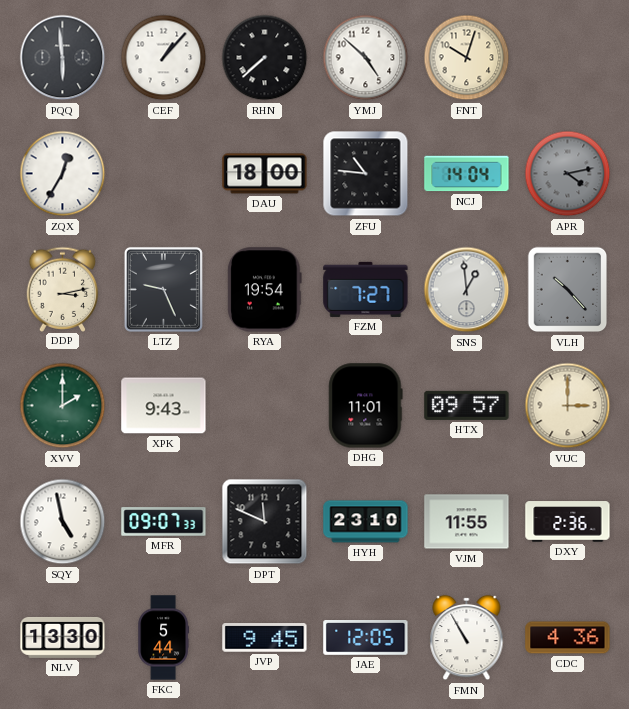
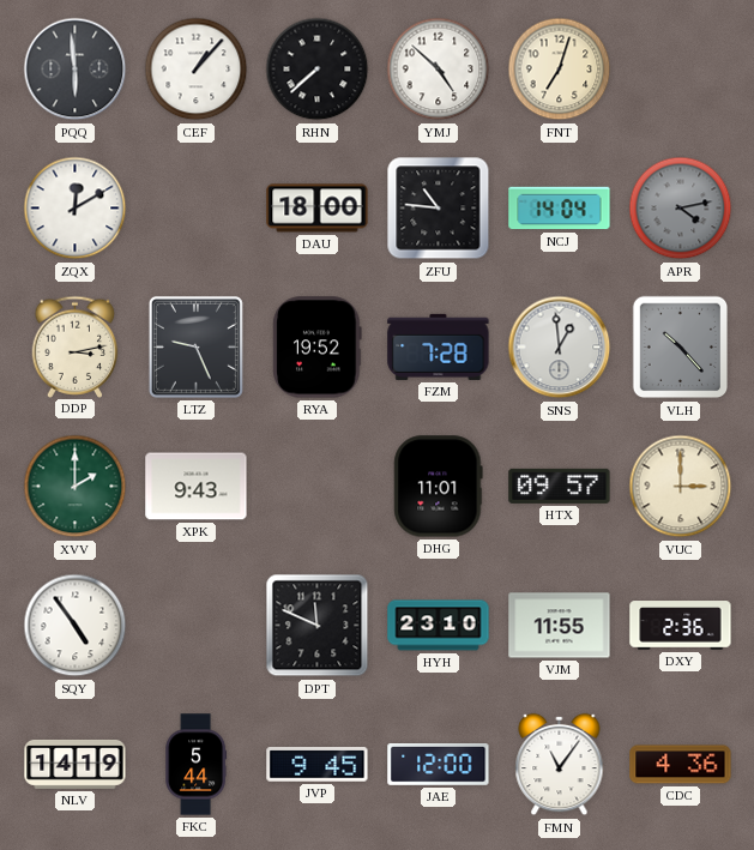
FNT: 10:03 -> 7:03 (560, 70)
ZQX: 12:35 -> 12:10 (76, 209)
RYA: 19:54 -> 19:52 (318, 348)
FZM: 7:27 -> 7:28 (439, 346)
SQY: 4:58 -> 4:54 (76, 626)
MFR: 09:07 -> none (164, 522)
NLV: 13:30 -> 14:19 (76, 764)
JAE: 12:05 -> 12:00 (439, 765)
FMN: 10:55 -> 11:06 (560, 765)
